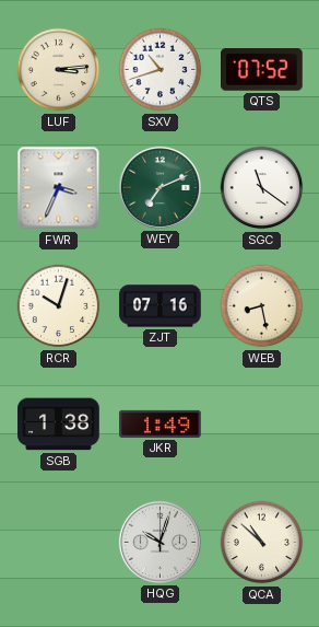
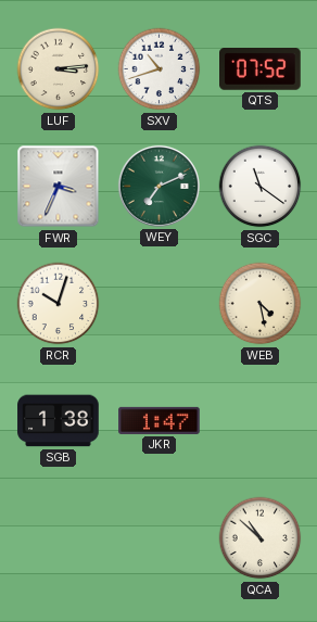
ZJT: 07:16 -> none (161, 306)
WEB: 8:28 -> 4:28 (261, 304)
JKR: 1:49 -> 1:47 (160, 420)
HQG: 10:03 -> none (159, 542)
